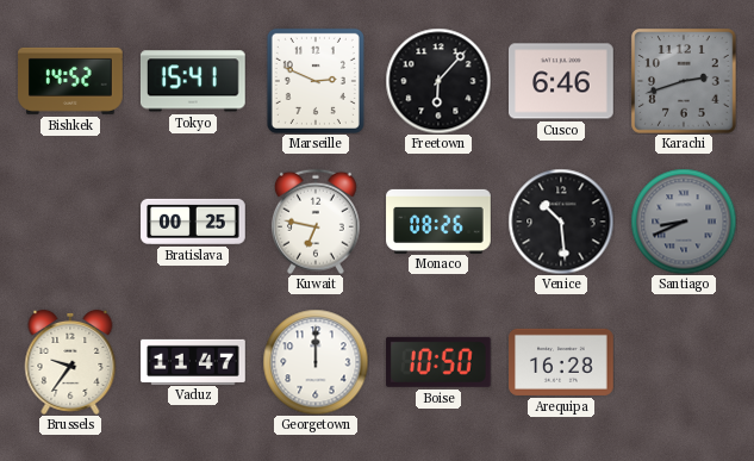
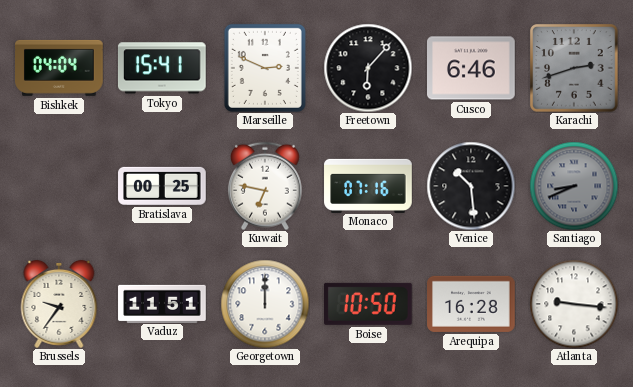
Bishkek: 14:52 -> 04:04 (60, 68)
Monaco: 08:26 -> 07:16 (368, 185)
Vaduz: 11:47 -> 11:51 (162, 303)
Atlanta: none -> 9:16 (574, 304)
